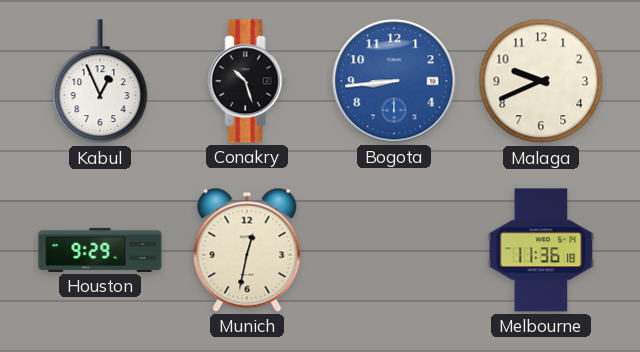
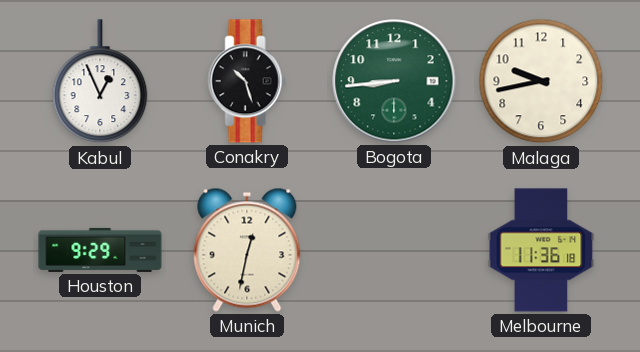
Bogota dial: blue -> green (394, 81)
Malaga: 9:41 -> 9:43 (541, 81)
